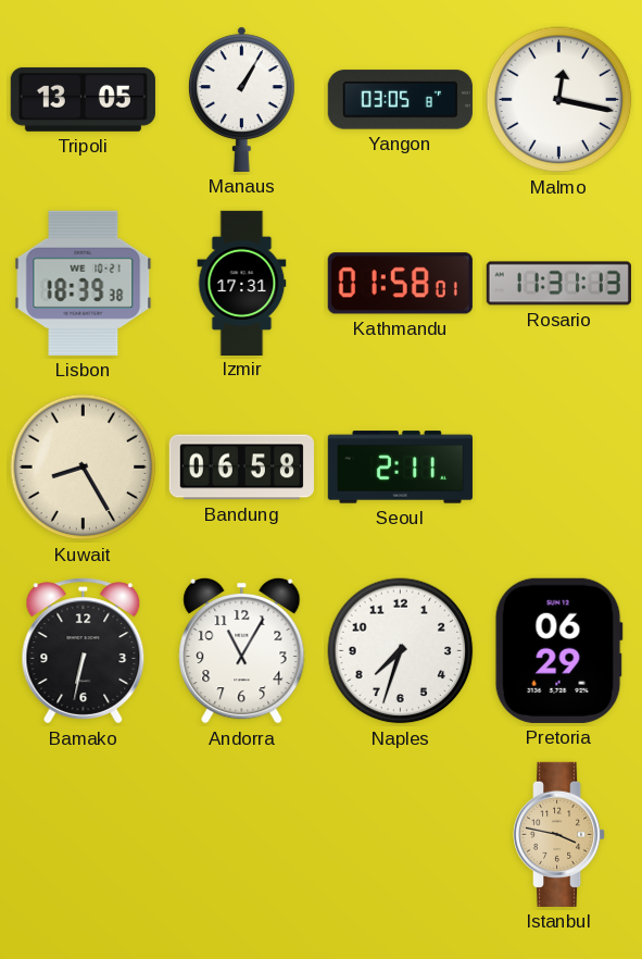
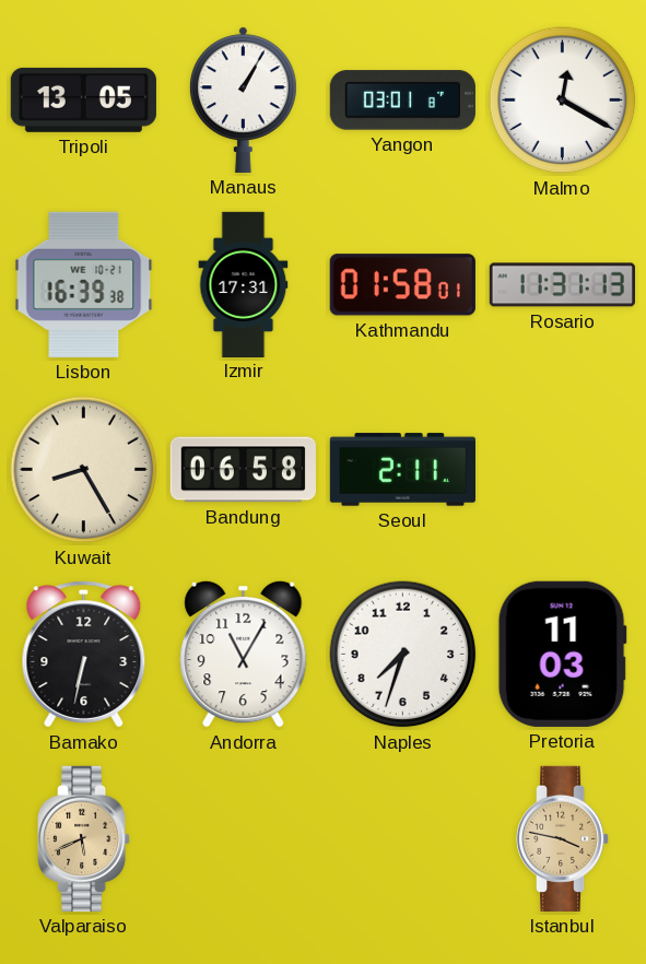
Yangon: 03:05 -> 03:01 (402, 101)
Malmo: 12:17 -> 12:20 (563, 101)
Lisbon: 18:39 -> 16:39 (84, 284)
Pretoria: 06:29 -> 11:03 (562, 654)
Valparaiso: none -> 5:41 (85, 838)
